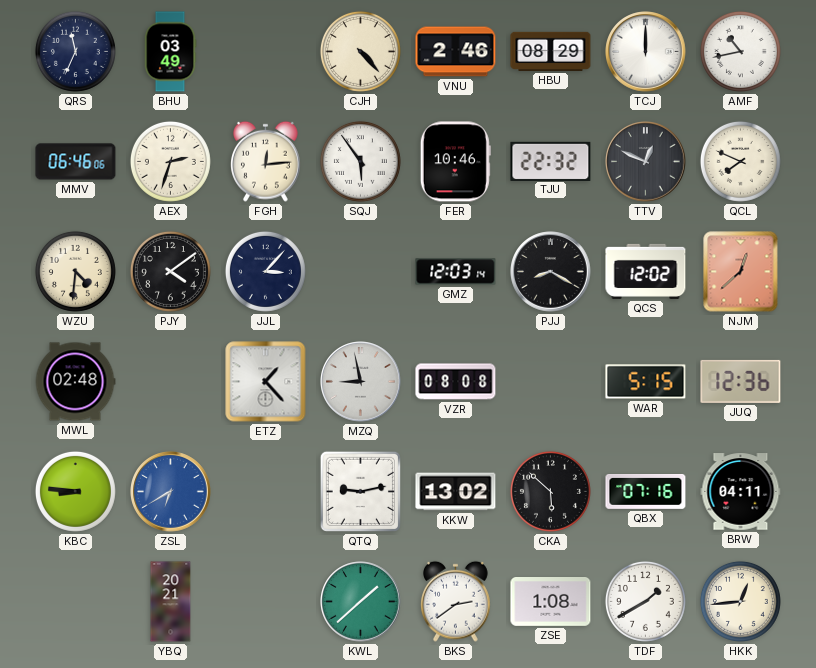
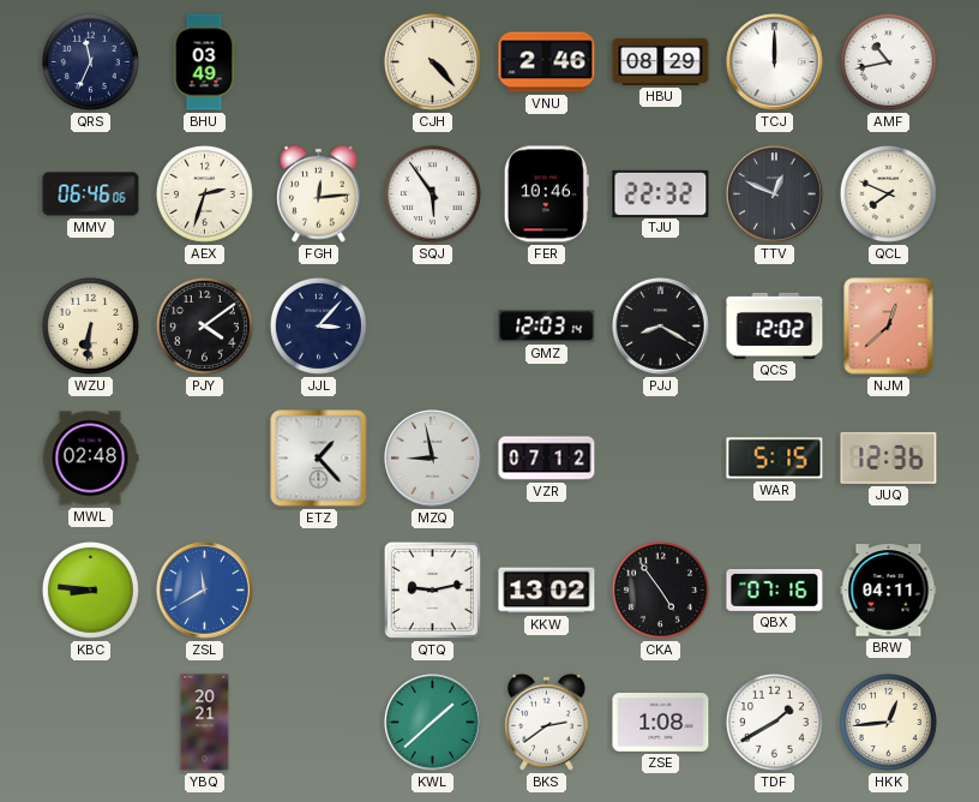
WZU: 4:31 -> 6:31 (90, 325)
VZR: 08:08 -> 07:12 (547, 459)
ZSL: 6:40 -> 11:40 (205, 591)
CKA: 5:52 -> 4:54 (660, 589)
